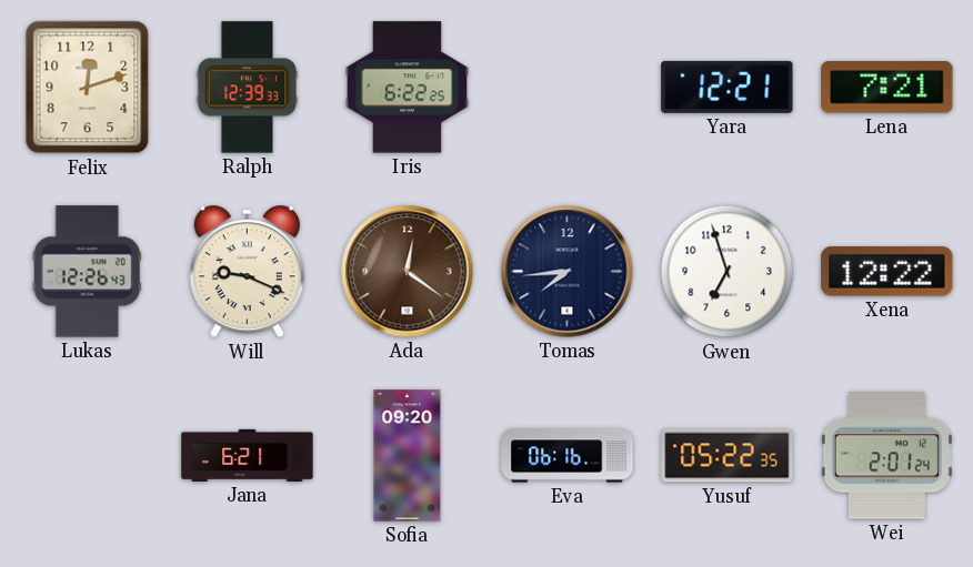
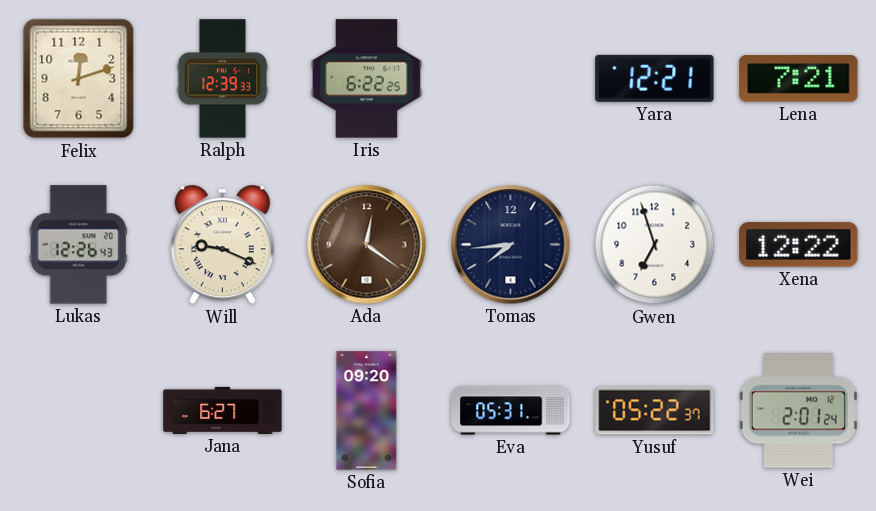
Jana: 6:21 -> 6:27 (223, 410)
Eva: 06:16 -> 05:31 (511, 411)
Yusuf: 05:22:35 -> 05:22:37 (655, 411)
